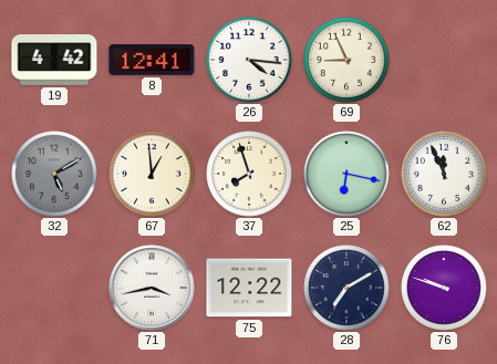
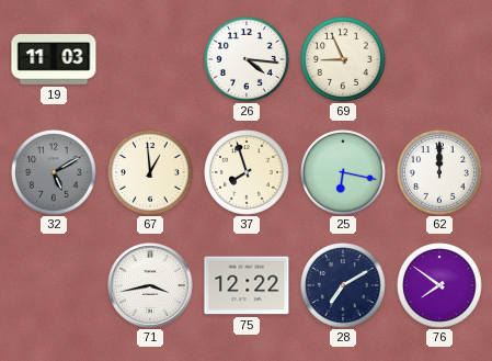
19: 4:42 -> 11:03 (54, 60)
8: 12:41 -> none (152, 61)
62: 11:56 -> 12:00 (439, 172)
76: 9:48 -> 7:51 (439, 285)
